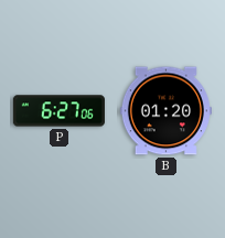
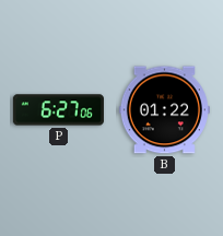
B: 01:20 -> 01:22 (164, 110)
